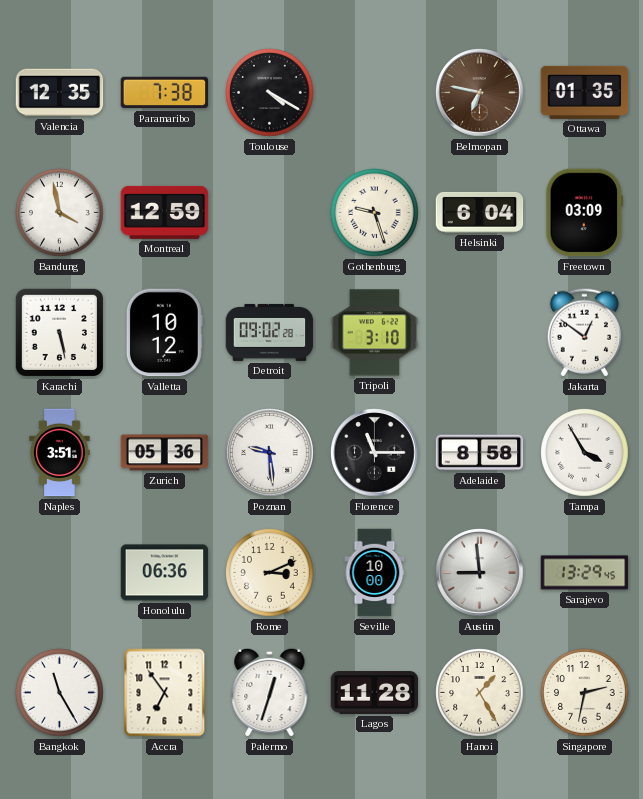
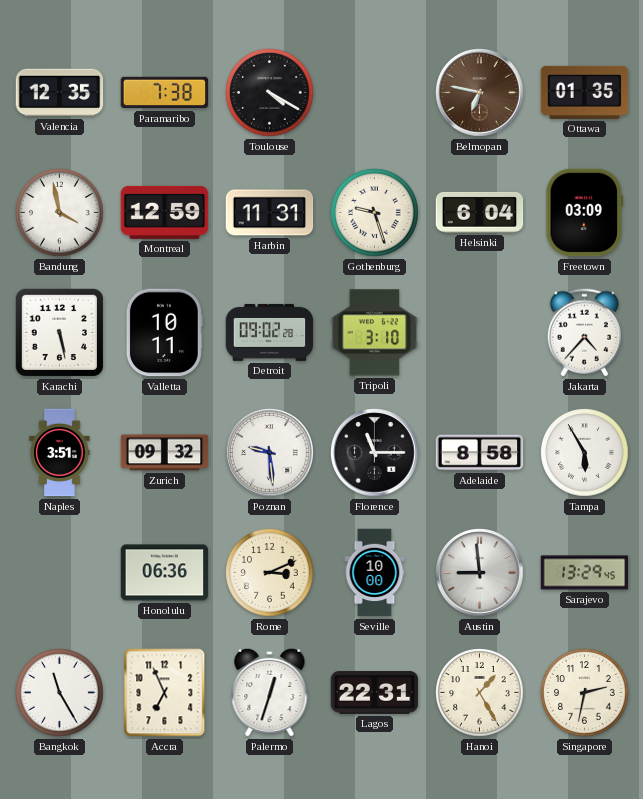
Harbin: none -> 11:31 (270, 213)
Valletta: 10:12 -> 10:11 (164, 333)
Jakarta: 12:51 -> 4:37 (584, 333)
Zurich: 05:36 -> 09:32 (165, 453)
Tampa: 3:55 -> 5:55 (585, 453)
Accra: 6:54 -> 6:56 (165, 693)
Lagos: 11:28 -> 22:31 (375, 693)
